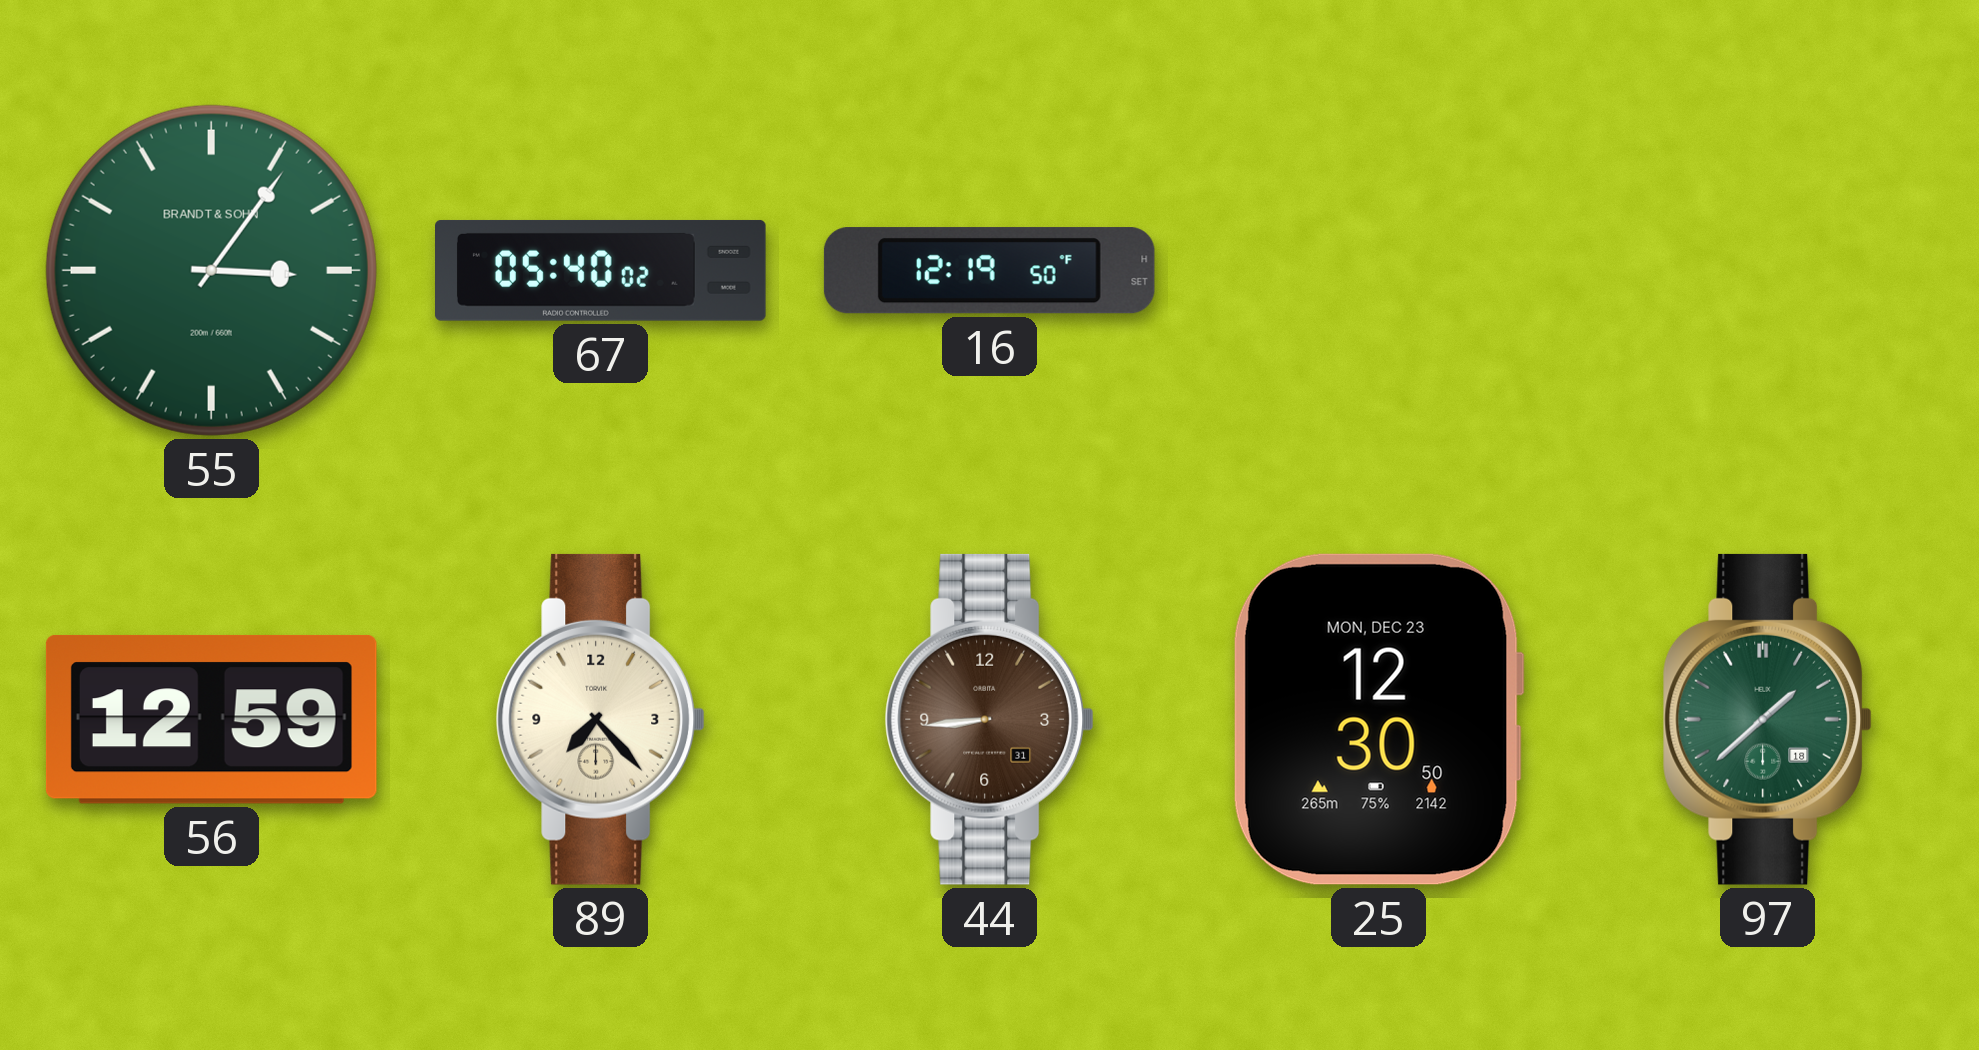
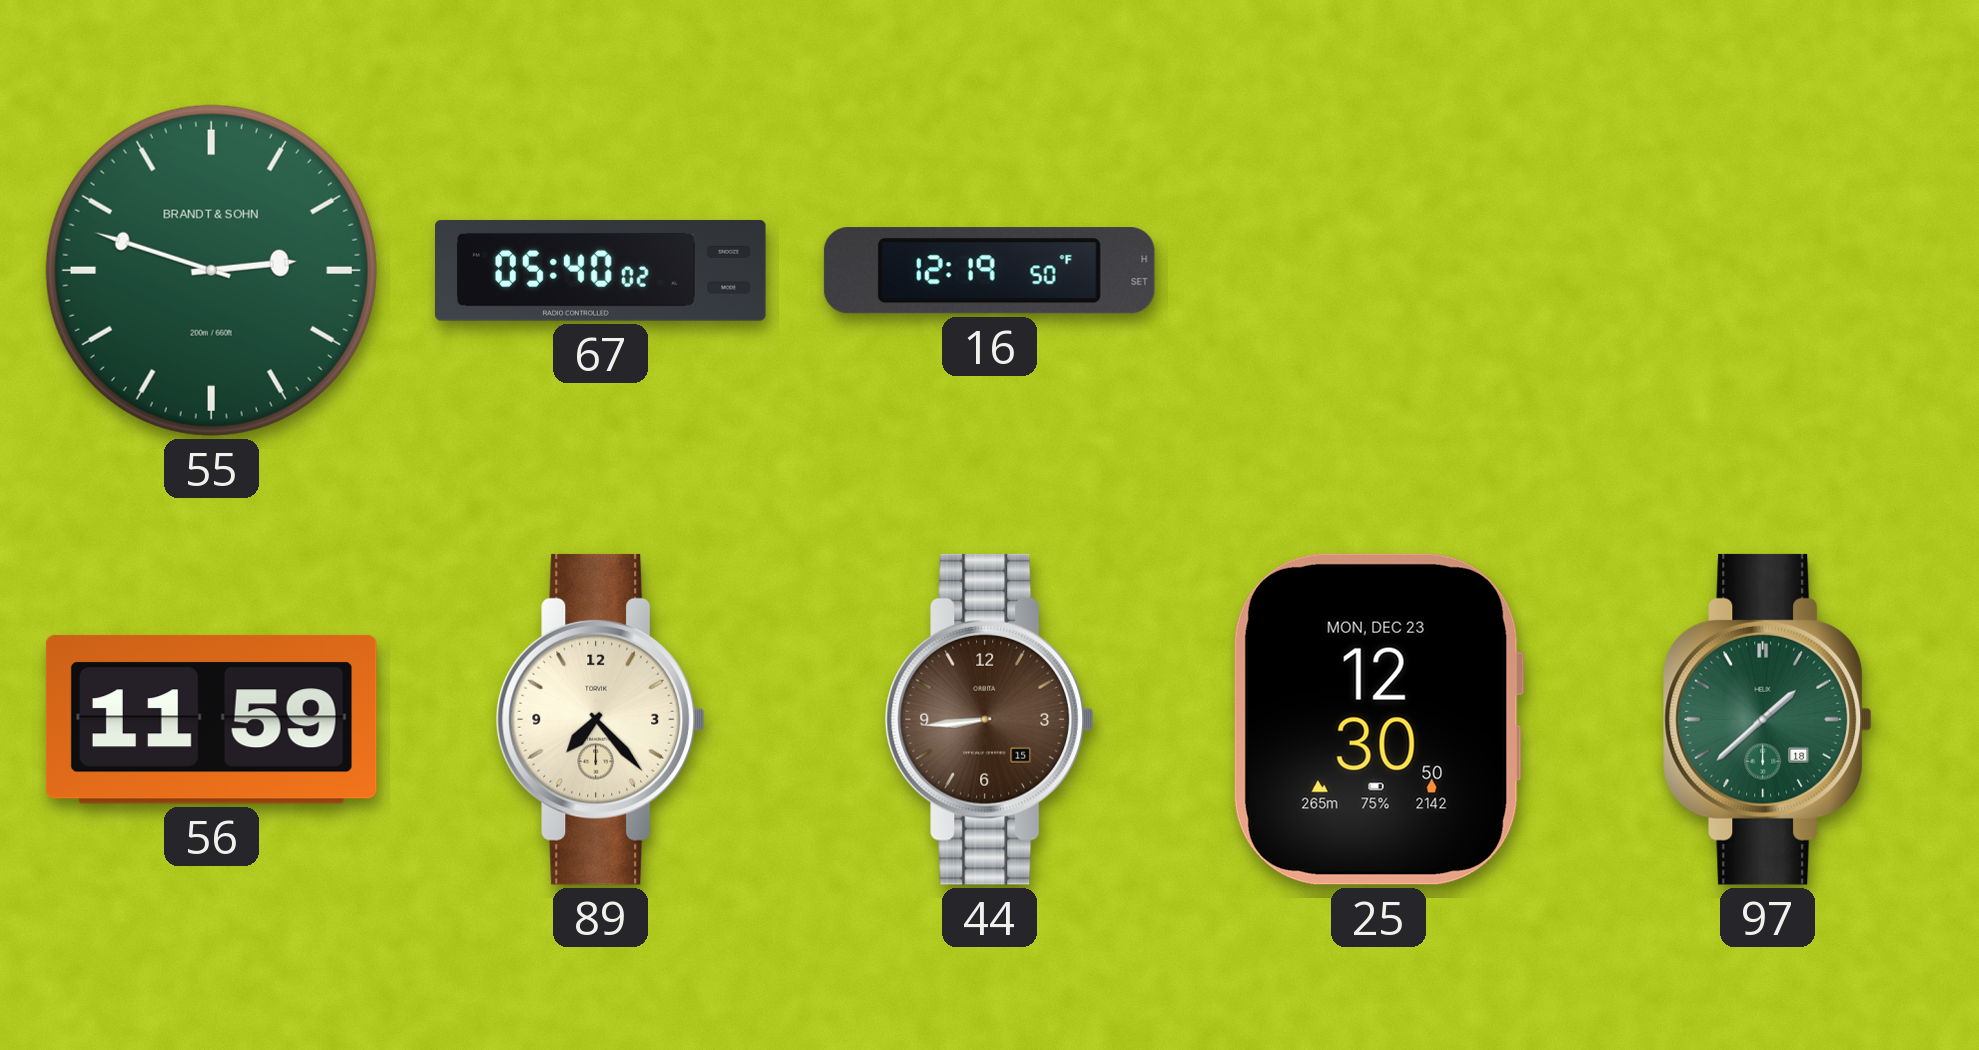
55: 3:06 -> 2:48 (211, 270)
56: 12:59 -> 11:59 (211, 719)
44 date: 31 -> 15 (989, 719)
